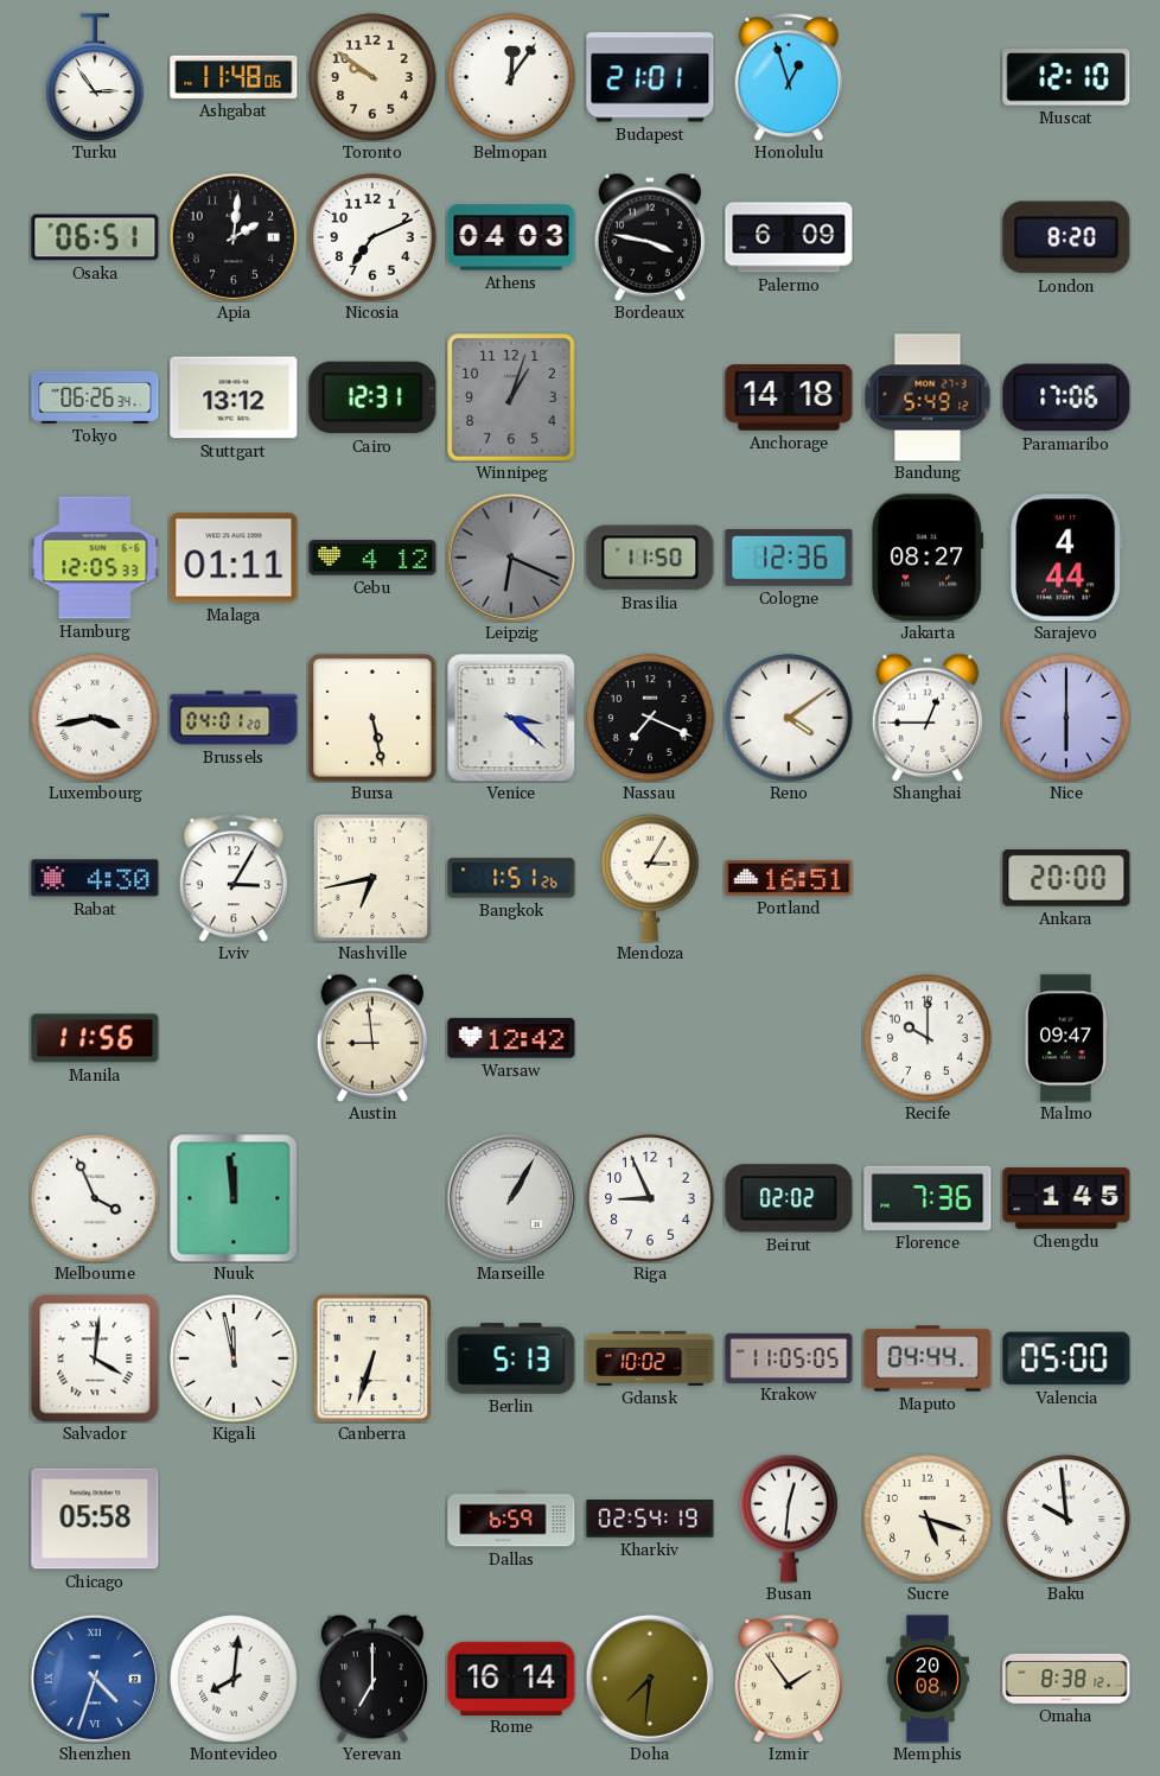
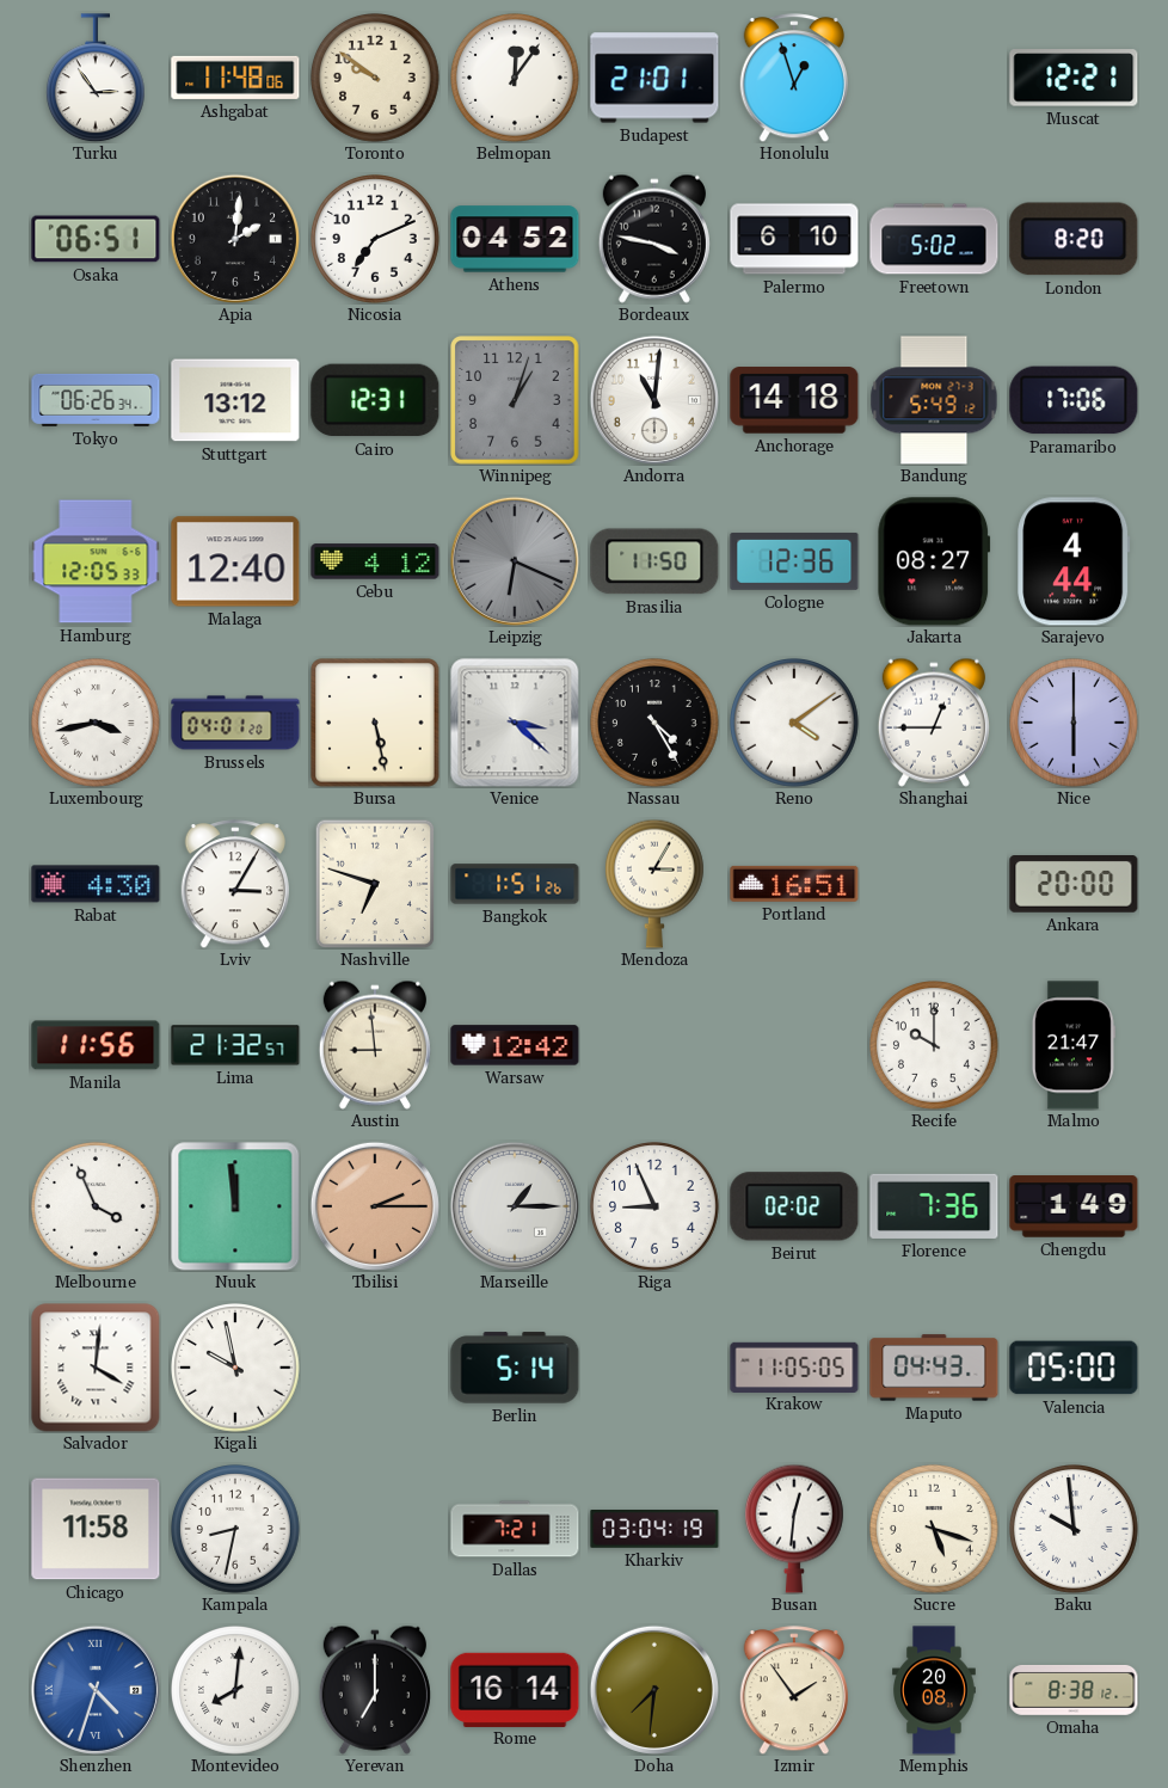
Muscat: 12:10 -> 12:21 (1074, 78)
Athens: 04:03 -> 04:52 (515, 239)
Palermo: 6:09 -> 6:10 (794, 239)
Freetown: none -> 5:02 (934, 239)
Andorra: none -> 11:01 (654, 400)
Malaga: 01:11 -> 12:40 (235, 561)
Nassau: 7:19 -> 4:25 (656, 724)
Nashville: 6:43 -> 6:48 (375, 884)
Lima: none -> 21:32 (235, 1045)
Malmo: 09:47 -> 21:47 (1074, 1045)
Tbilisi: none -> 2:15 (375, 1206)
Marseille: 1:05 -> 1:15 (515, 1206)
Chengdu: 1:45 -> 1:49 (1074, 1206)
Kigali: 11:58 -> 9:58 (236, 1369)
Canberra: 6:33 -> none (372, 1358)
Berlin: 5:13 -> 5:14 (515, 1368)
Gdansk: 10:02 -> none (650, 1358)
Maputo: 04:44 -> 04:43 (934, 1368)
Chicago: 05:58 -> 11:58 (96, 1529)
Kampala: none -> 8:32 (236, 1530)
Dallas: 6:59 -> 7:21 (515, 1529)
Kharkiv: 02:54 -> 03:04 (654, 1530)
